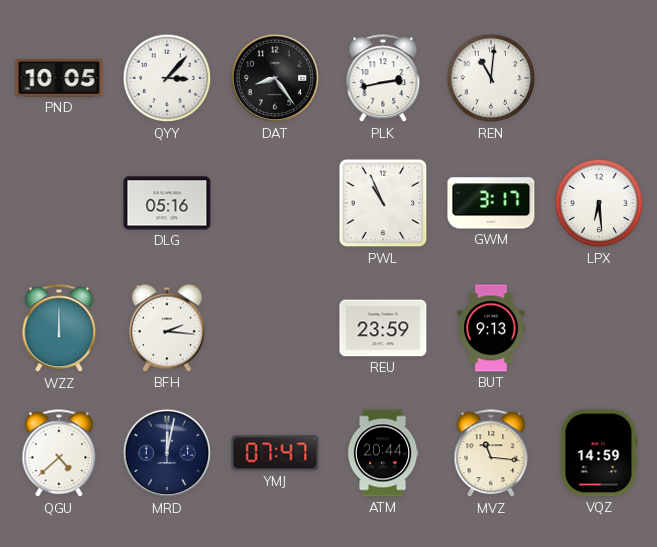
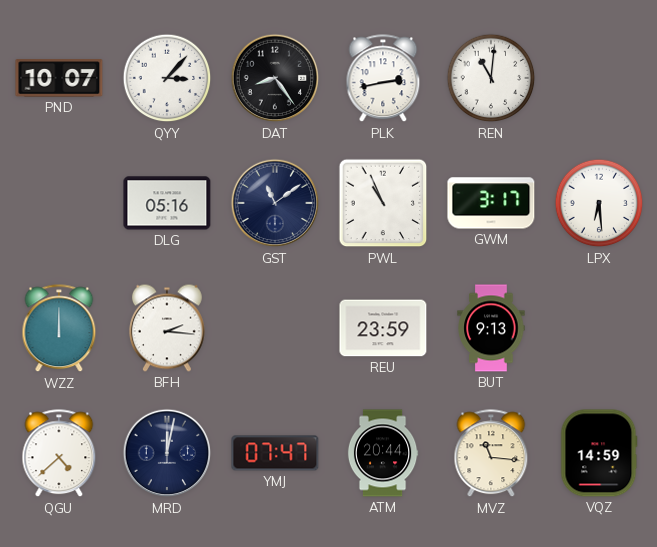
PND: 10:05 -> 10:07 (59, 78)
GST: none -> 11:09 (275, 203)
